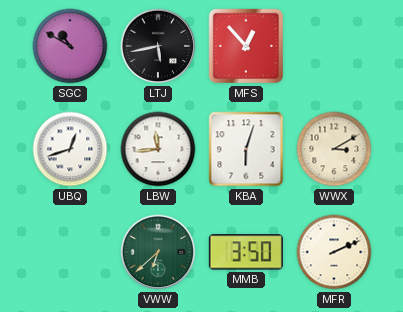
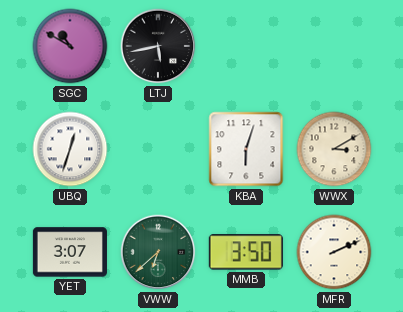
MFS: 12:53 -> none (246, 46)
UBQ: 12:42 -> 12:33 (70, 149)
LBW: 11:44 -> none (158, 149)
YET: none -> 3:07 (70, 252)
